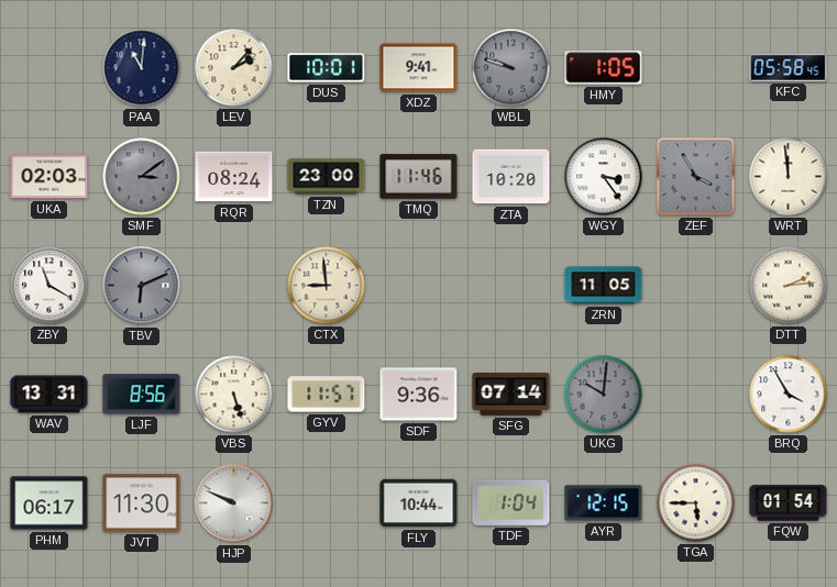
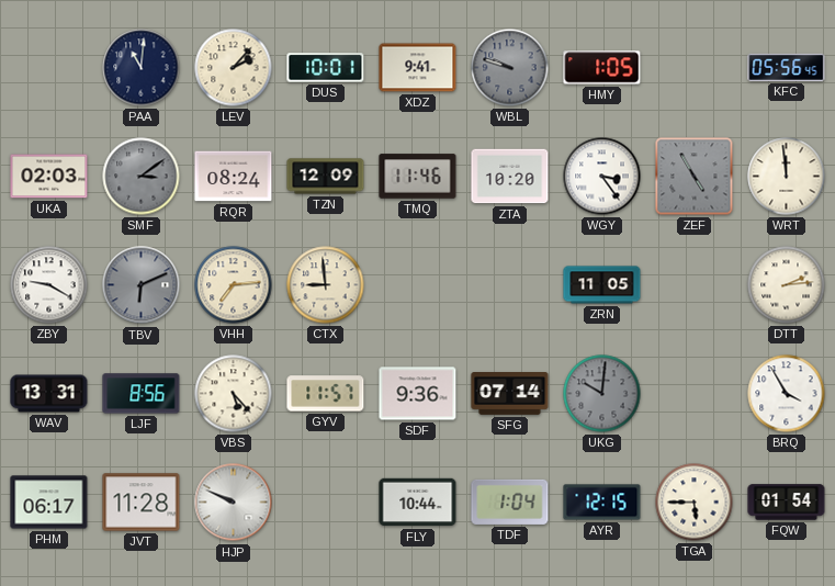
KFC: 05:58 -> 05:56 (787, 67)
TZN: 23:00 -> 12:09 (326, 177)
ZEF: 3:55 -> 4:55 (695, 177)
ZBY: 11:20 -> 9:20 (49, 285)
VHH: none -> 7:14 (234, 285)
VBS: 5:27 -> 5:23 (234, 394)
JVT: 11:30 -> 11:28 (142, 503)
